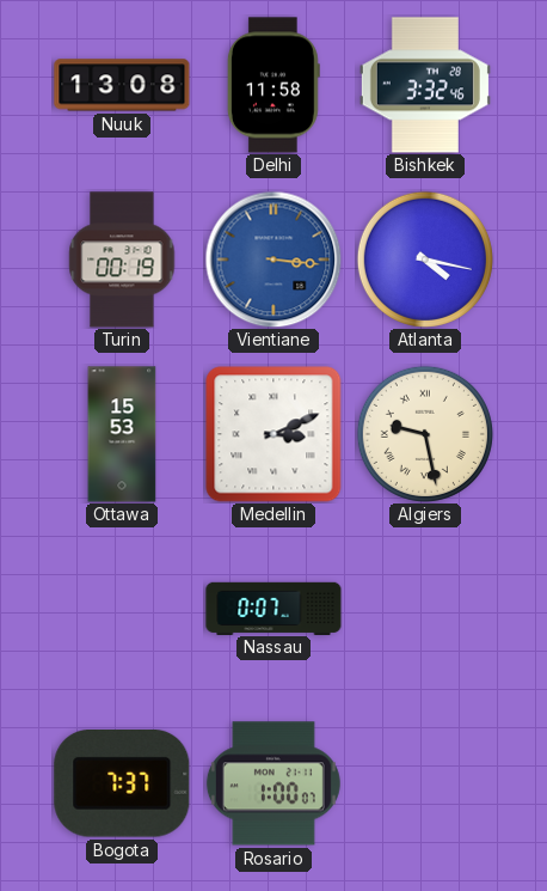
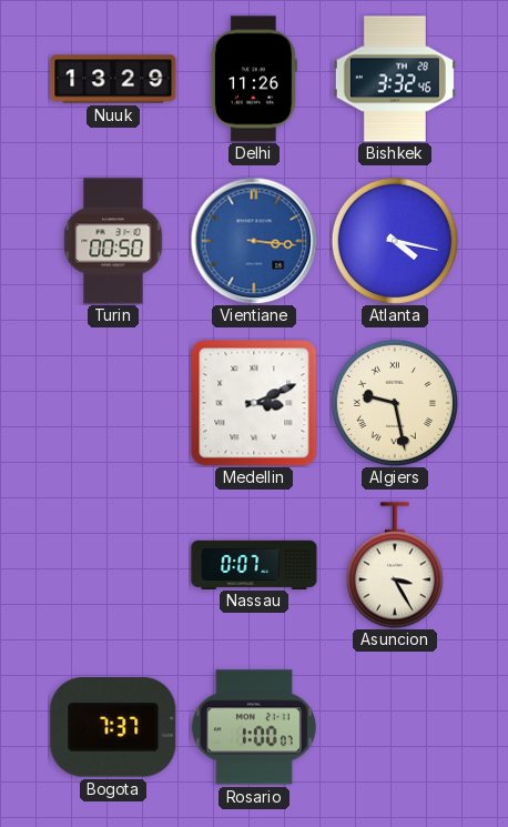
Nuuk: 13:08 -> 13:29 (113, 79)
Delhi: 11:58 -> 11:26 (254, 79)
Turin: 00:19 -> 00:50 (113, 241)
Ottawa: 15:53 -> none (122, 434)
Asuncion: none -> 3:25 (395, 565)
